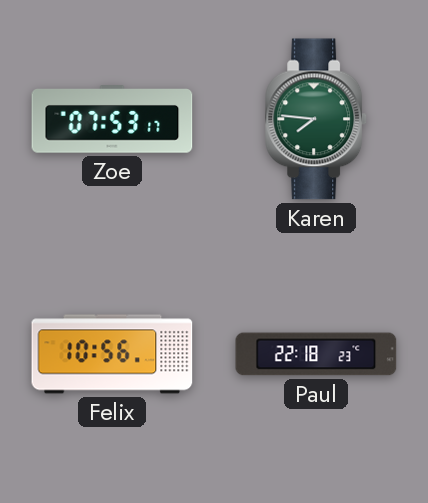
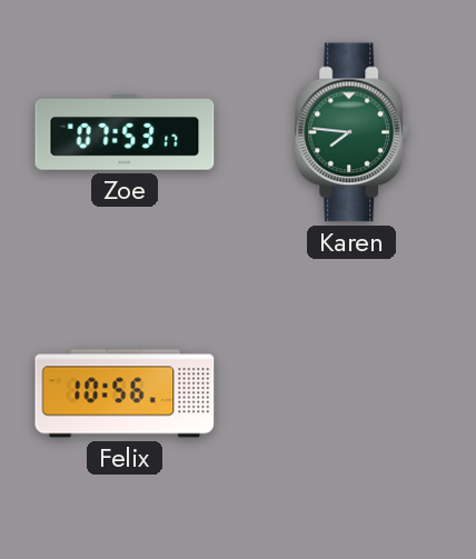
Paul: 22:18 -> none (316, 354)
